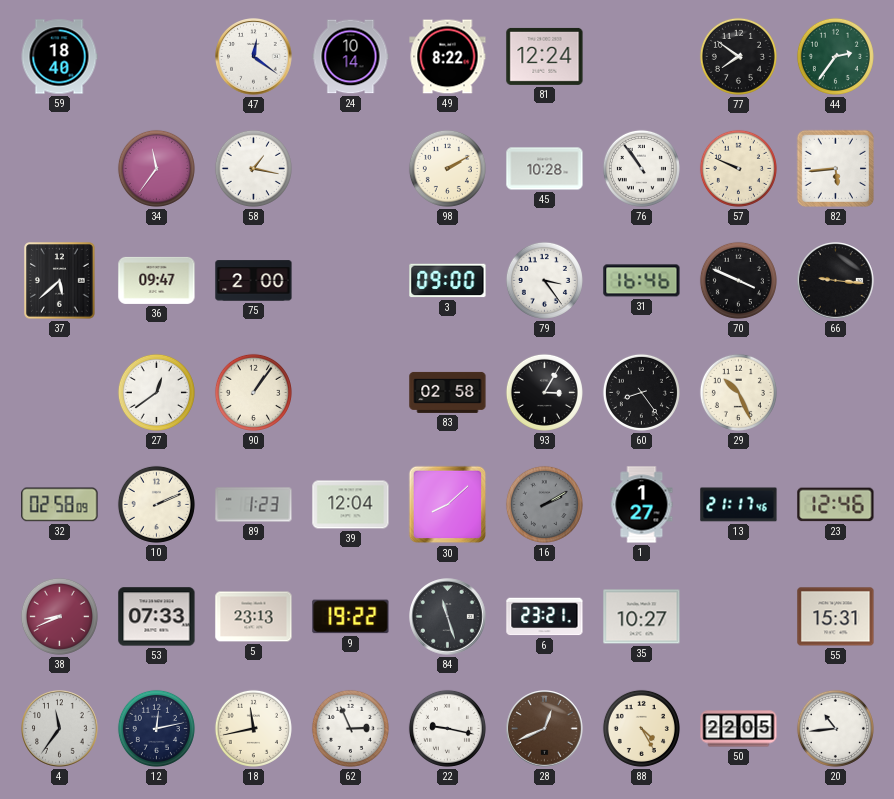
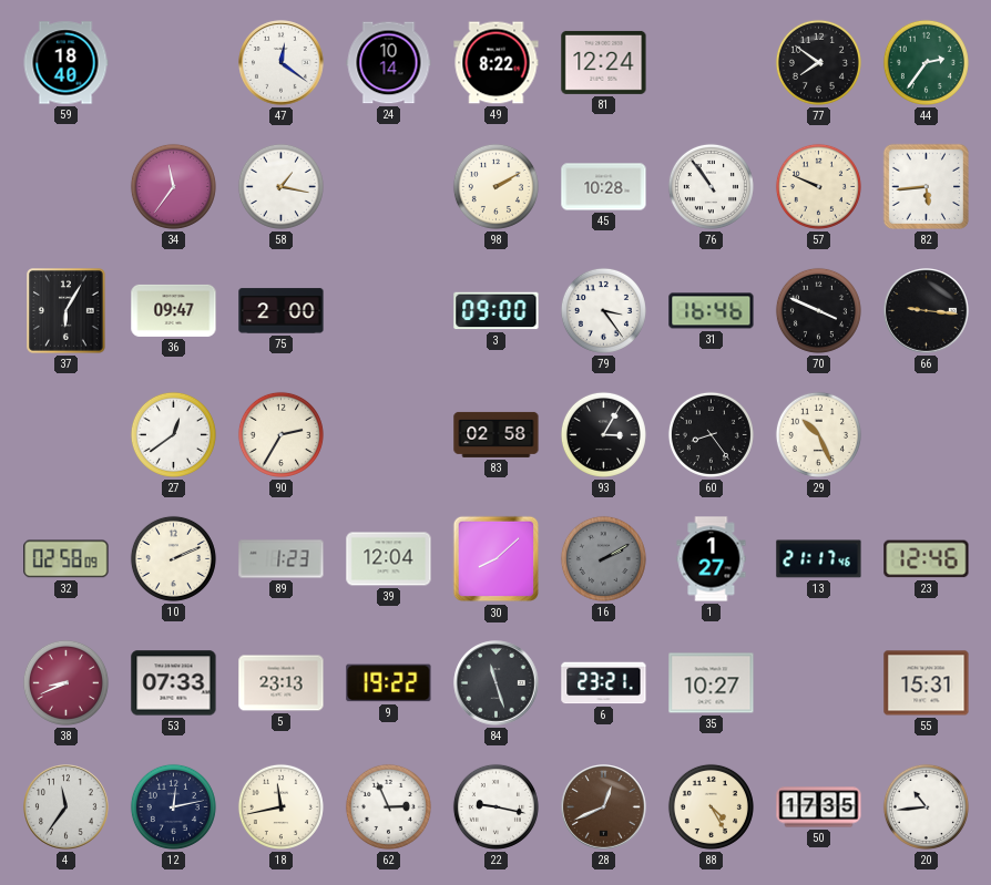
37: 5:38 -> 6:05 (67, 311)
90: 1:06 -> 2:35 (280, 434)
50: 22:05 -> 17:35 (819, 807)
